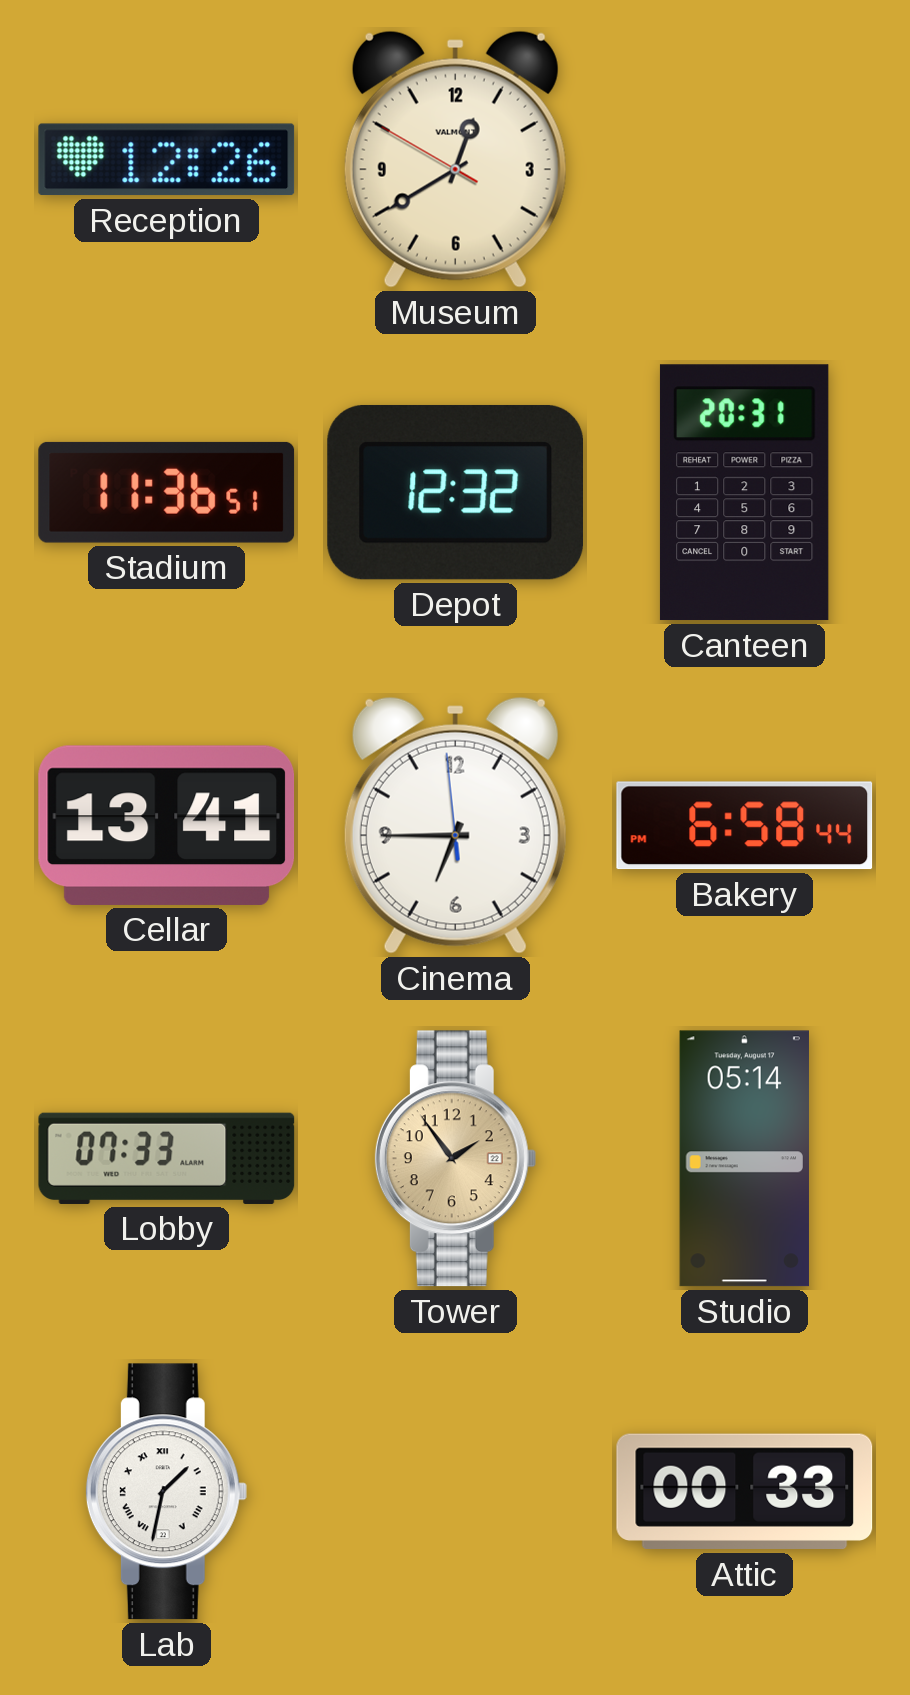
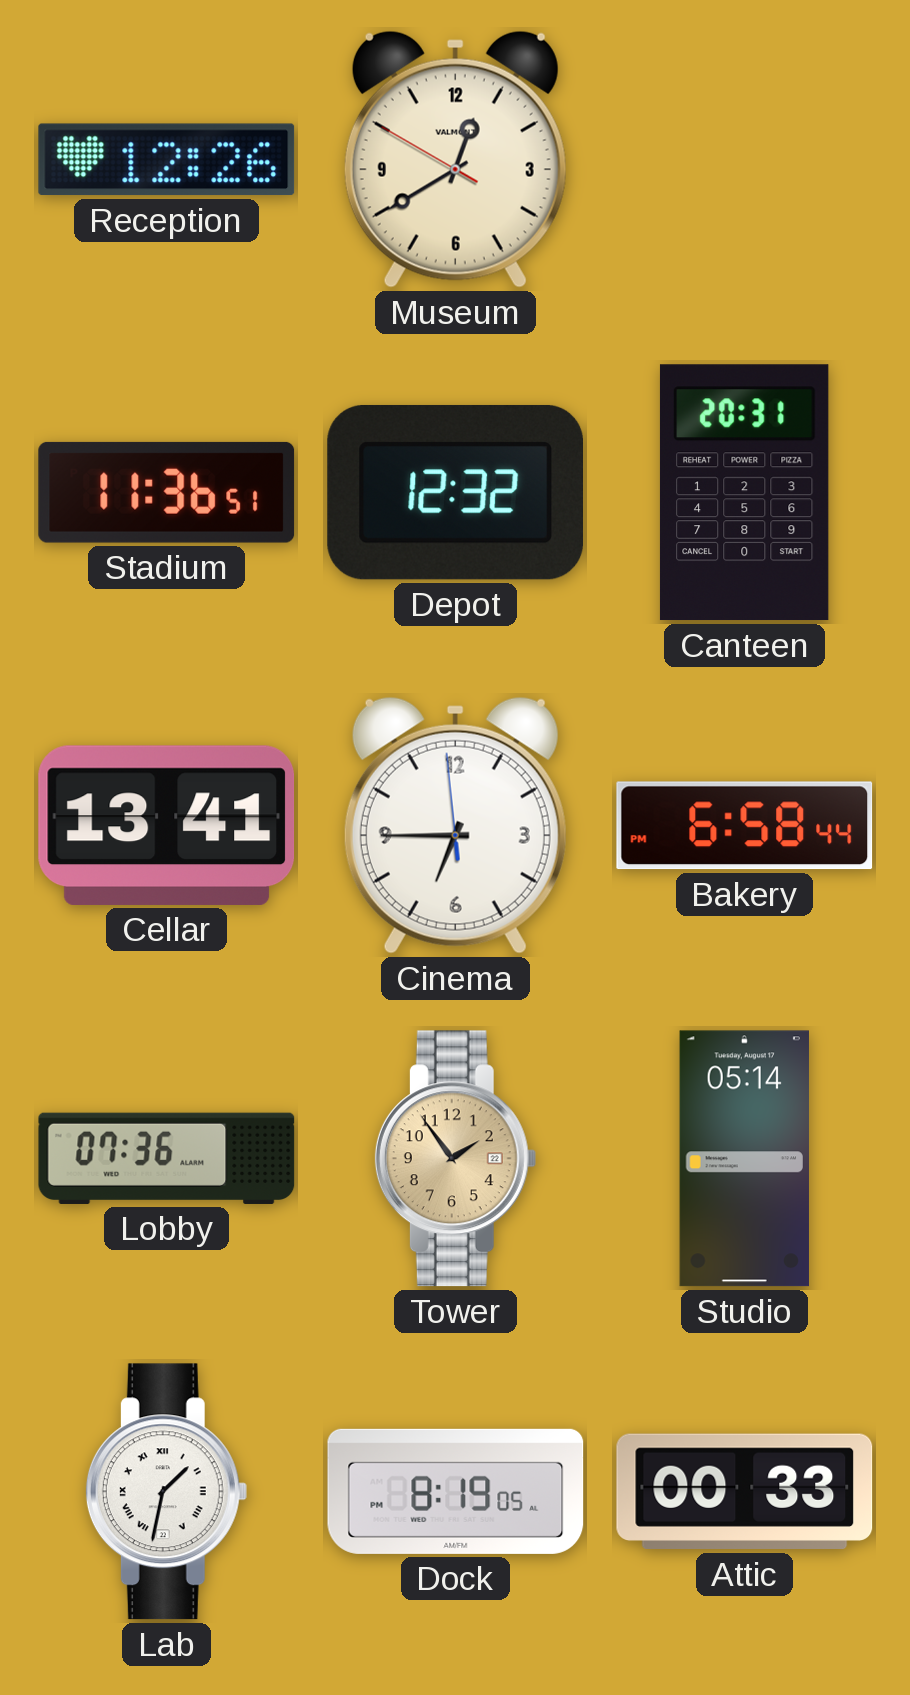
Lobby: 07:33 -> 07:36 (167, 1158)
Dock: none -> 8:19 (456, 1491)
